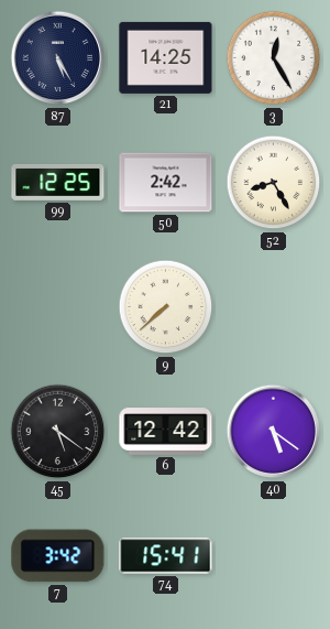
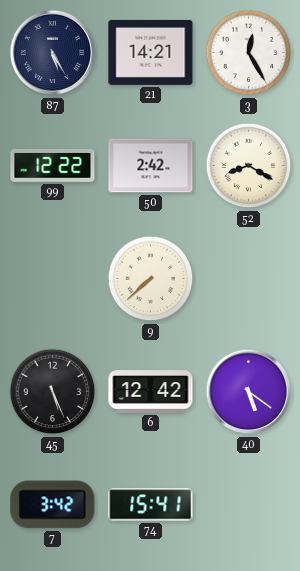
21: 14:25 -> 14:21 (151, 52)
99: 12:25 -> 12:22 (53, 165)
52: 8:25 -> 8:20 (249, 166)
45: 5:21 -> 5:26 (53, 392)
